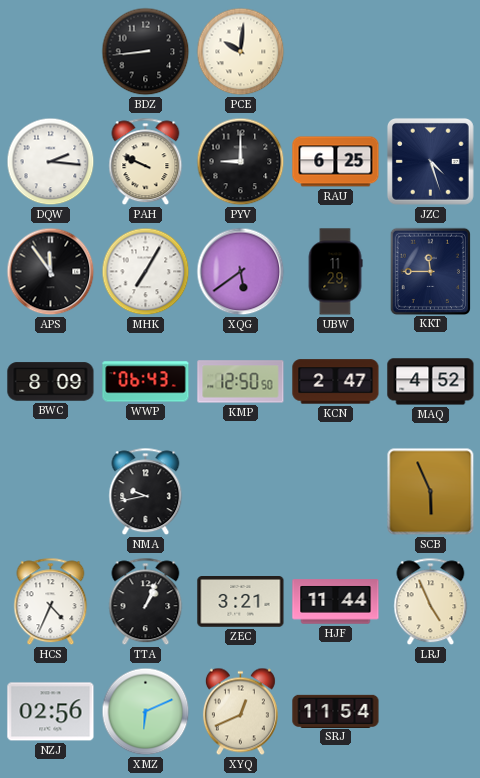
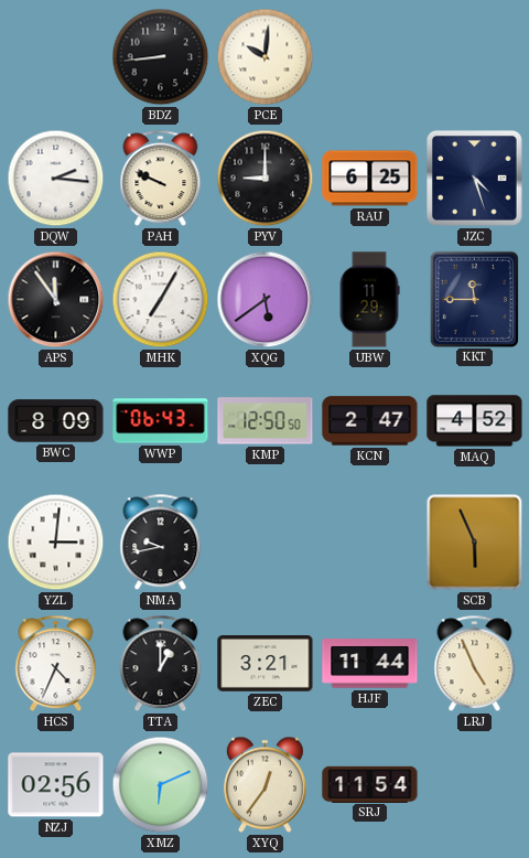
YZL: none -> 3:01 (56, 543)
TTA: 1:04 -> 1:00 (161, 664)
XYQ: 12:41 -> 12:36 (264, 785)
